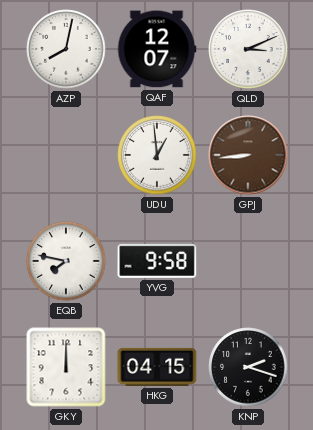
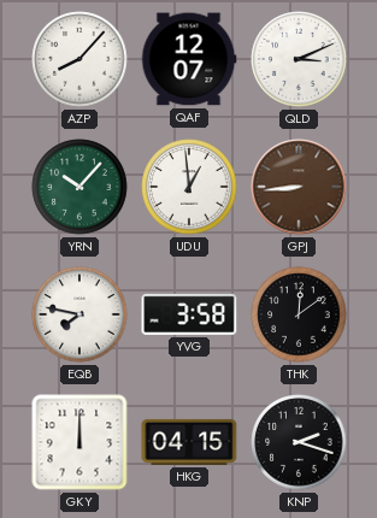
AZP: 8:02 -> 8:07 (79, 59)
YRN: none -> 10:07 (79, 187)
YVG: 9:58 -> 3:58 (189, 314)
THK: none -> 12:09 (299, 314)
